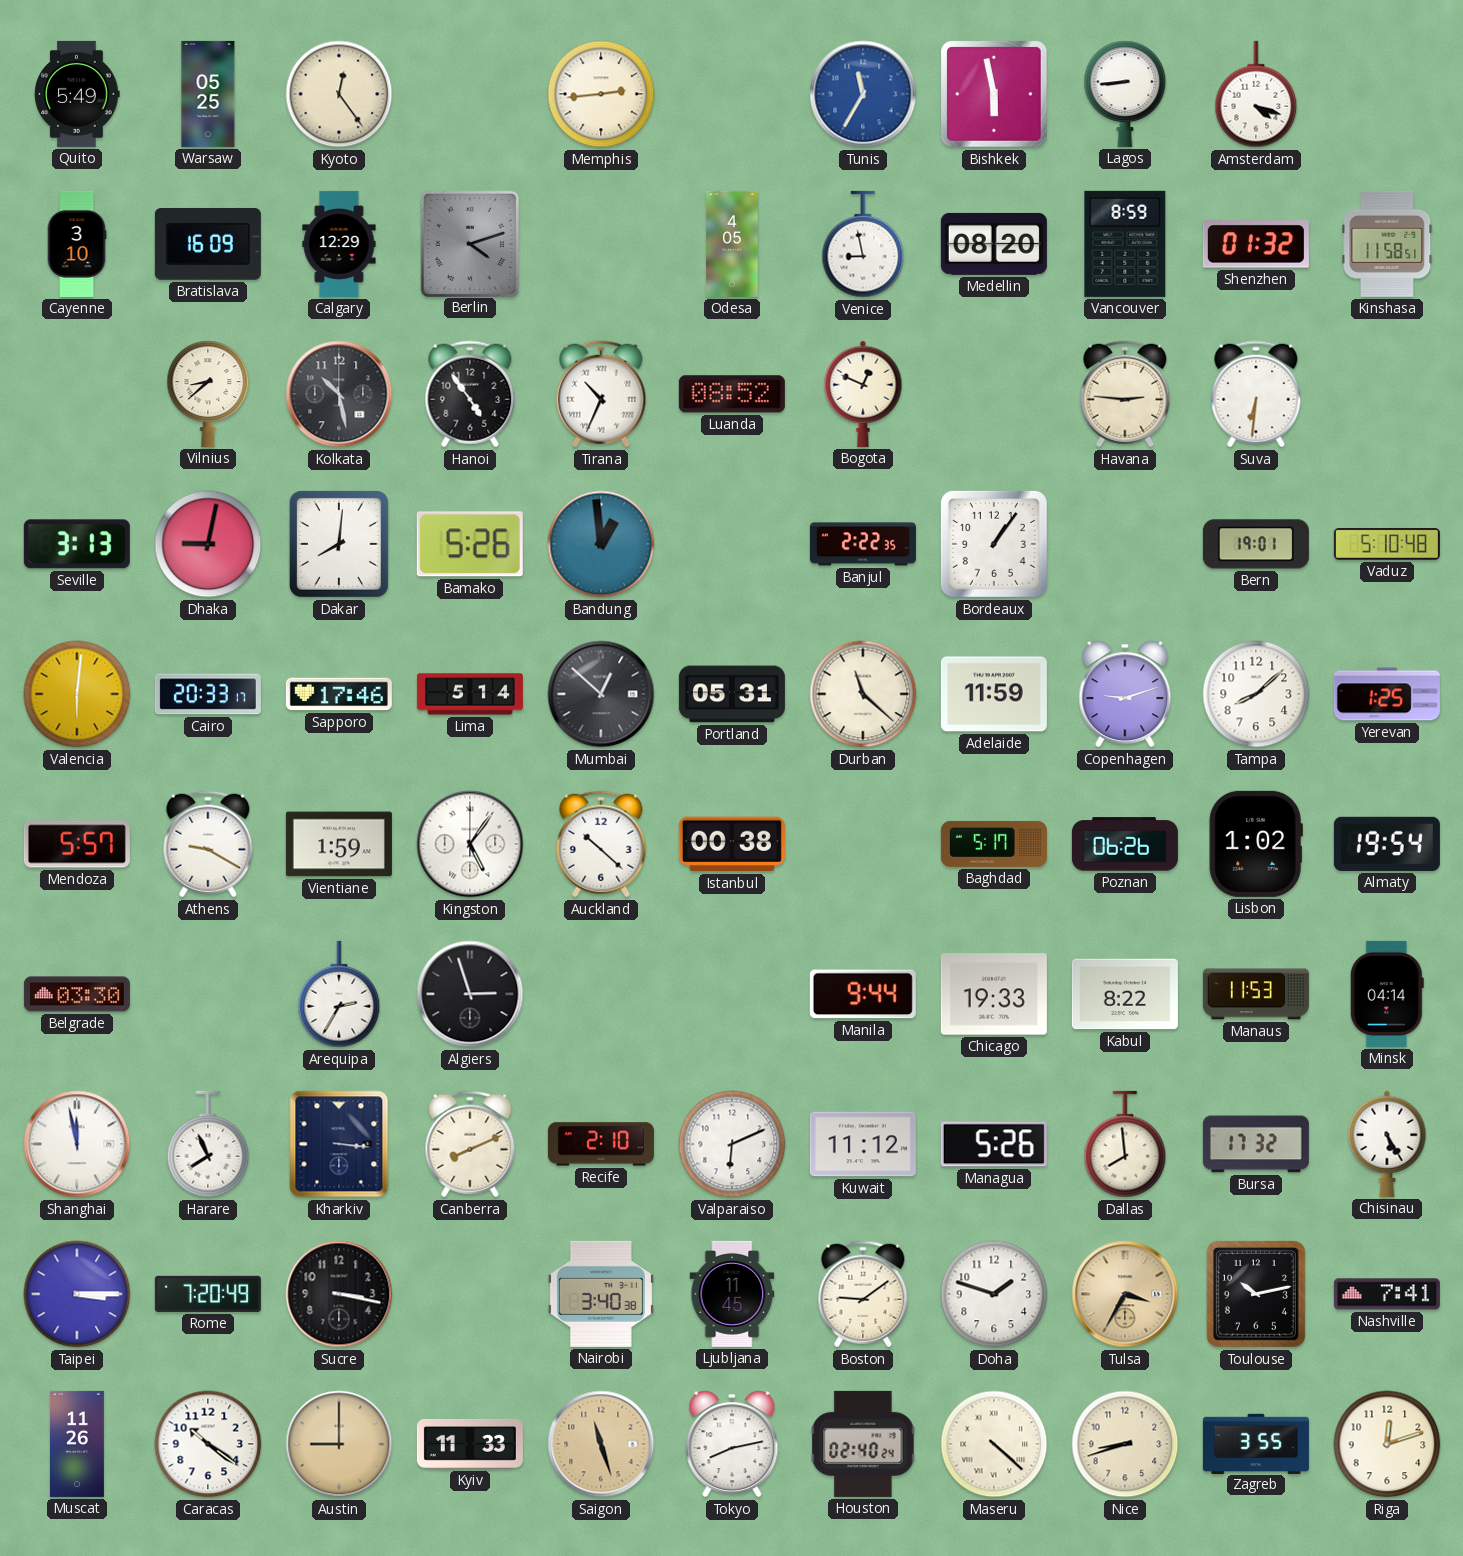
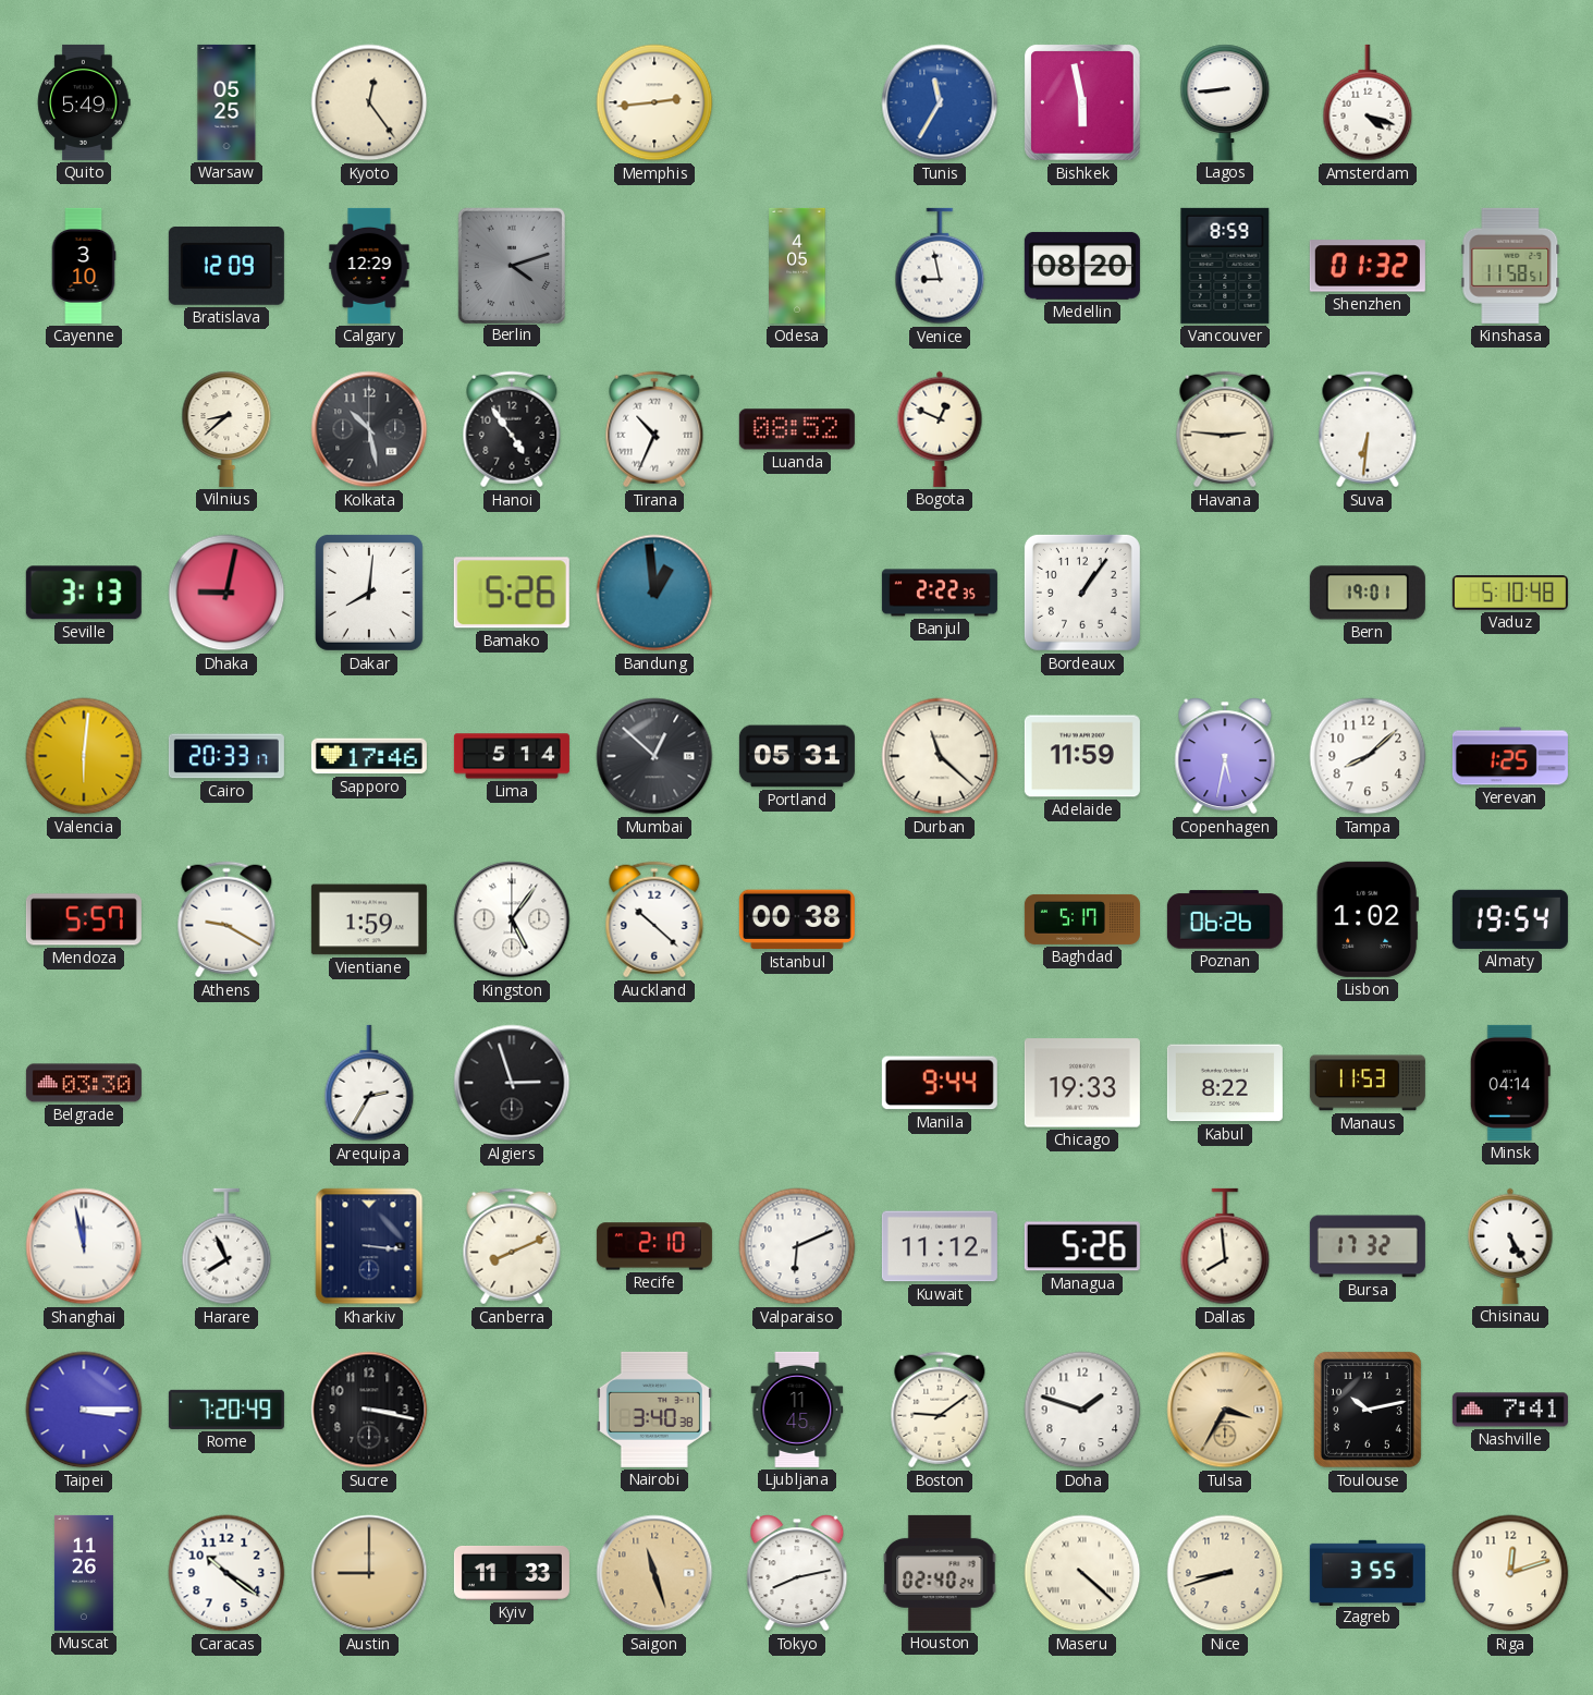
Bratislava: 16:09 -> 12:09 (226, 266)
Copenhagen: 9:12 -> 5:32 (1225, 756)
